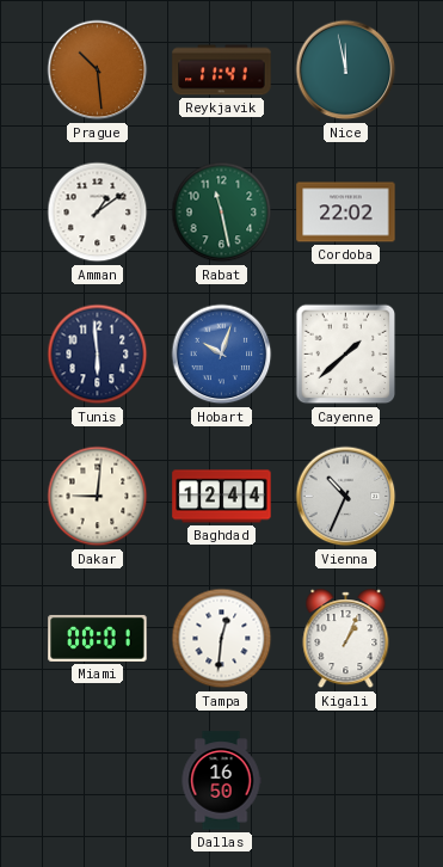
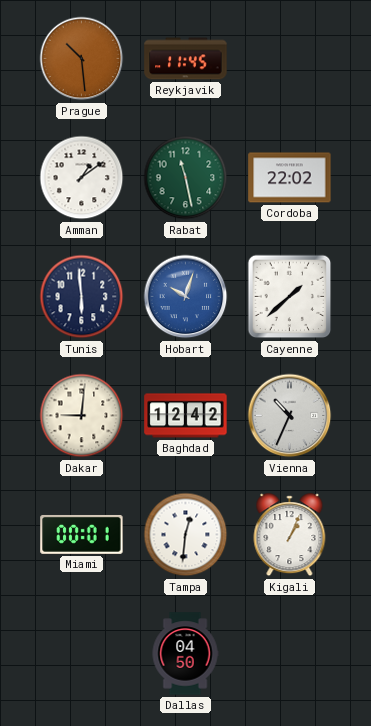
Reykjavik: 11:41 -> 11:45 (186, 59)
Nice: 11:58 -> none (346, 70)
Baghdad: 12:44 -> 12:42 (186, 416)
Dallas: 16:50 -> 04:50 (185, 654)
